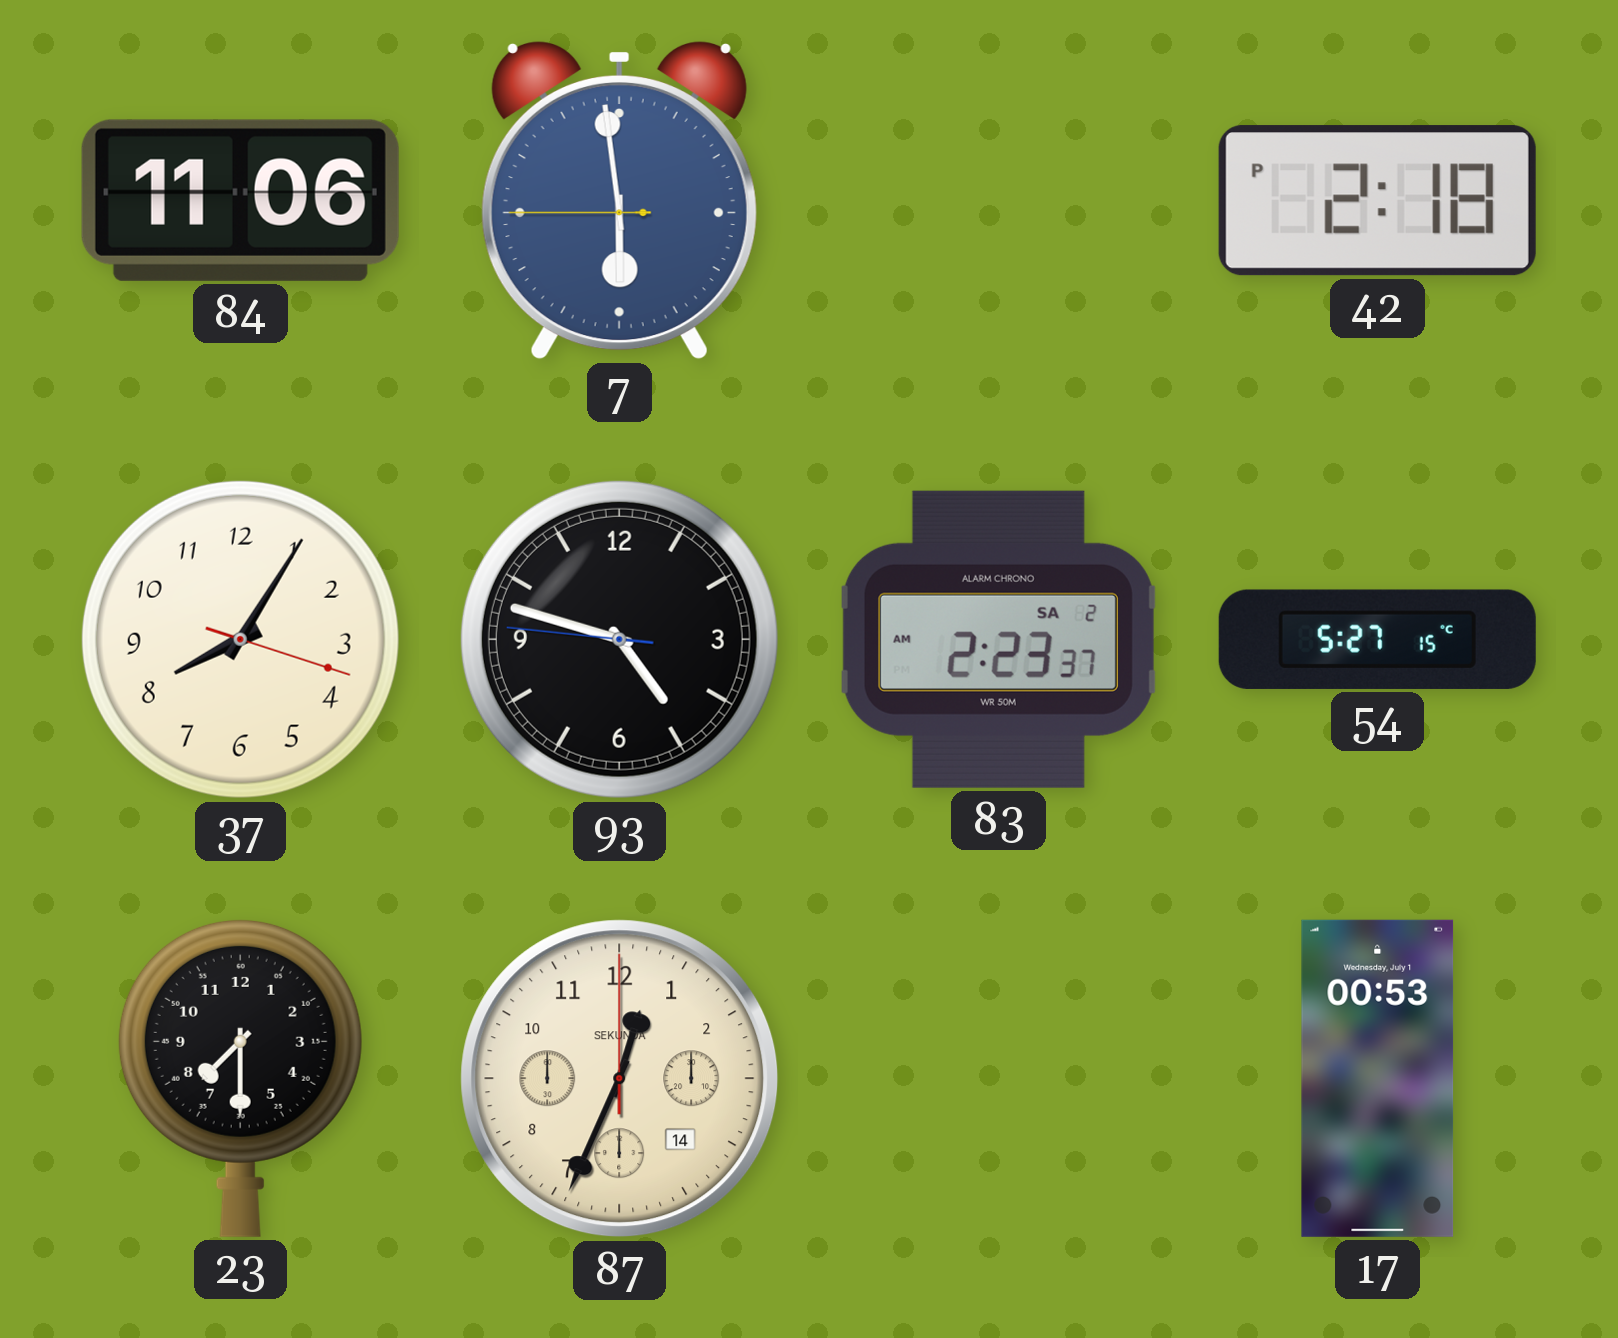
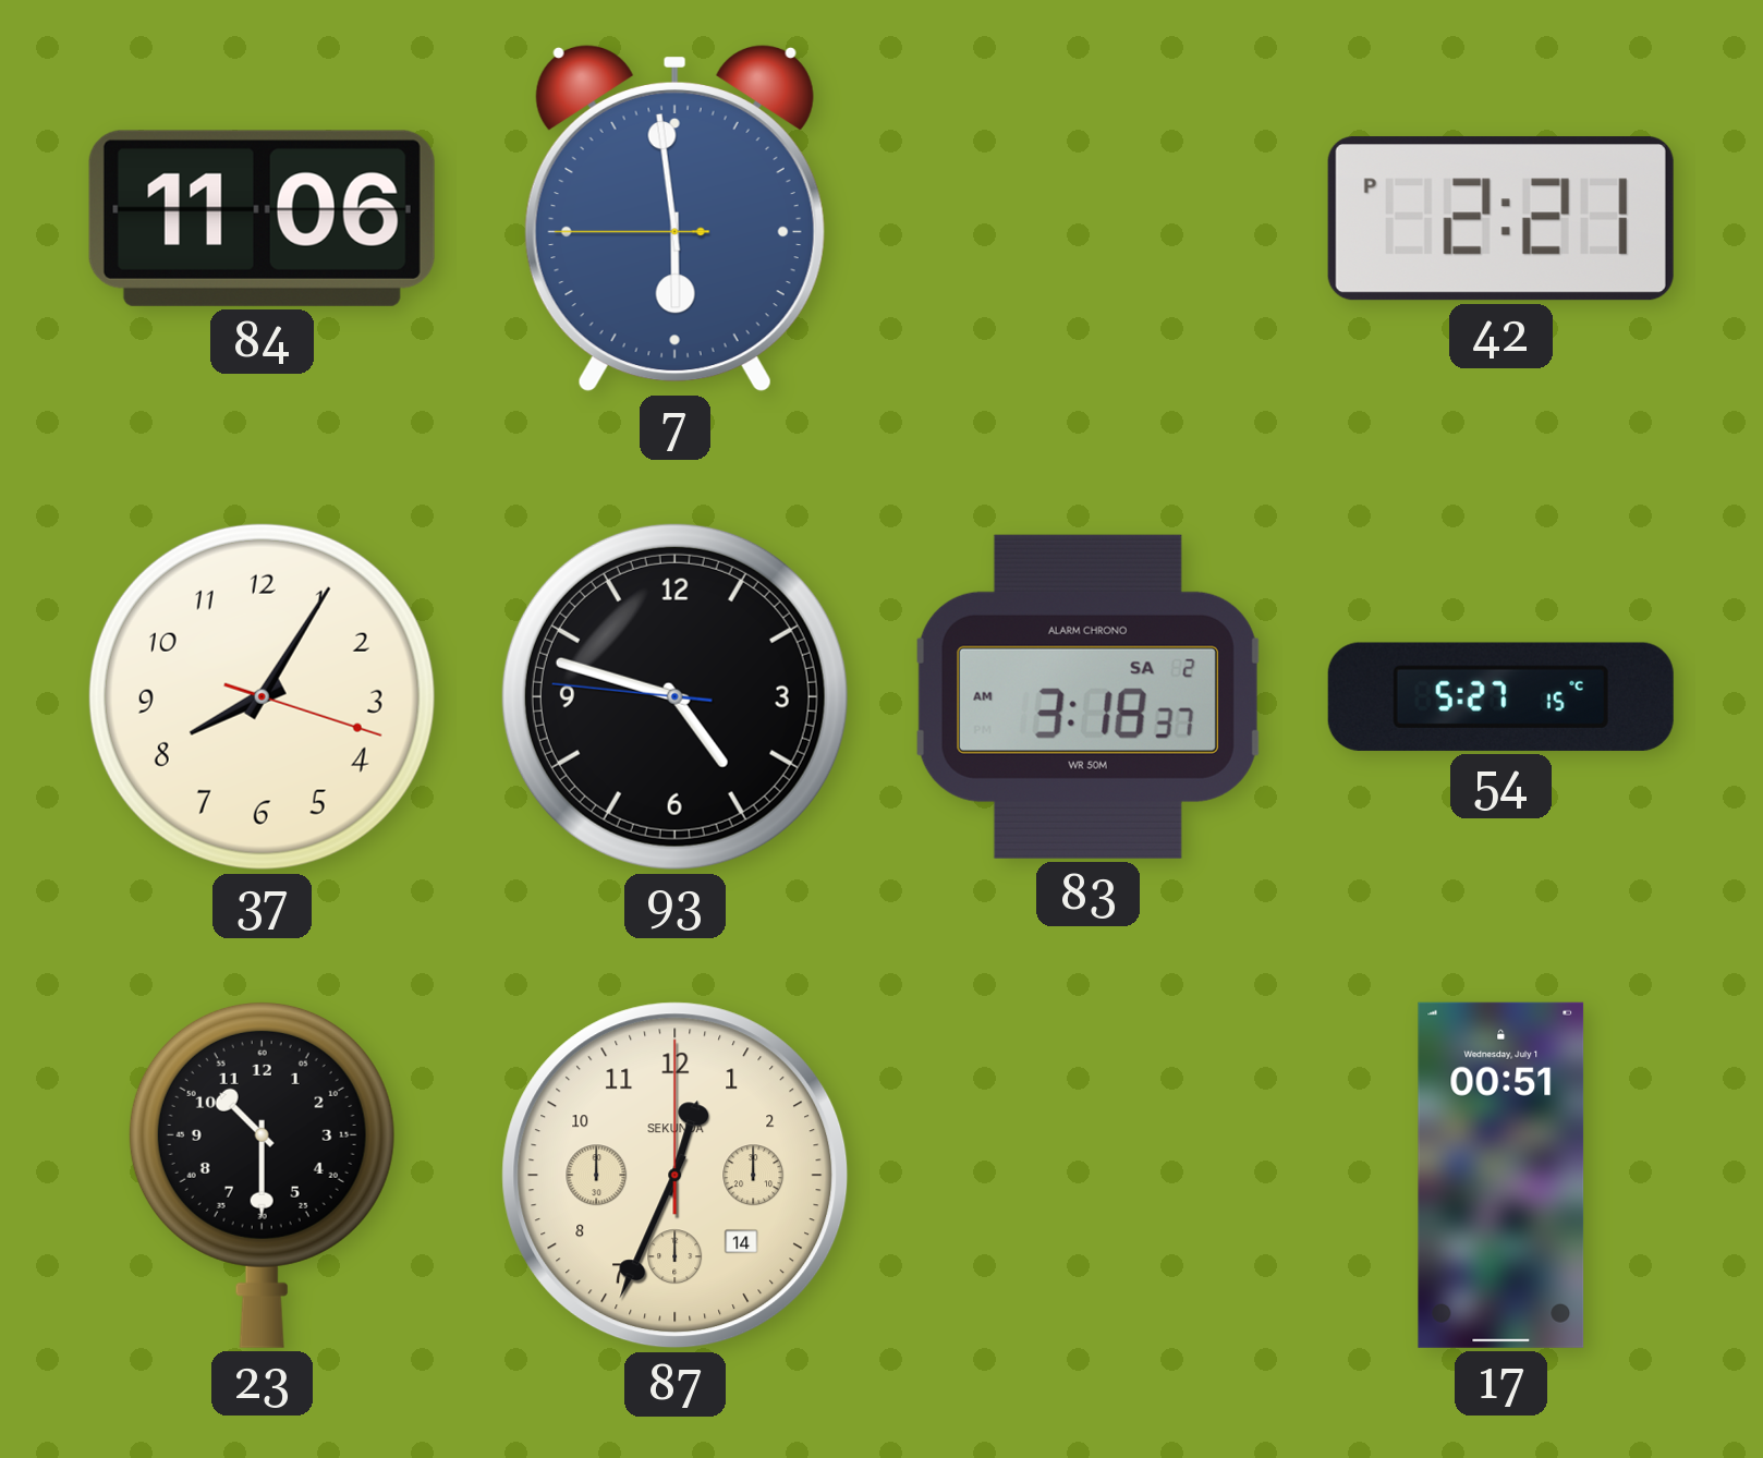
42: 2:18 -> 2:21 (1500, 219)
83: 2:23 -> 3:18 (1087, 696)
23: 7:30 -> 10:30 (262, 1175)
17: 00:53 -> 00:51 (1501, 1175)
